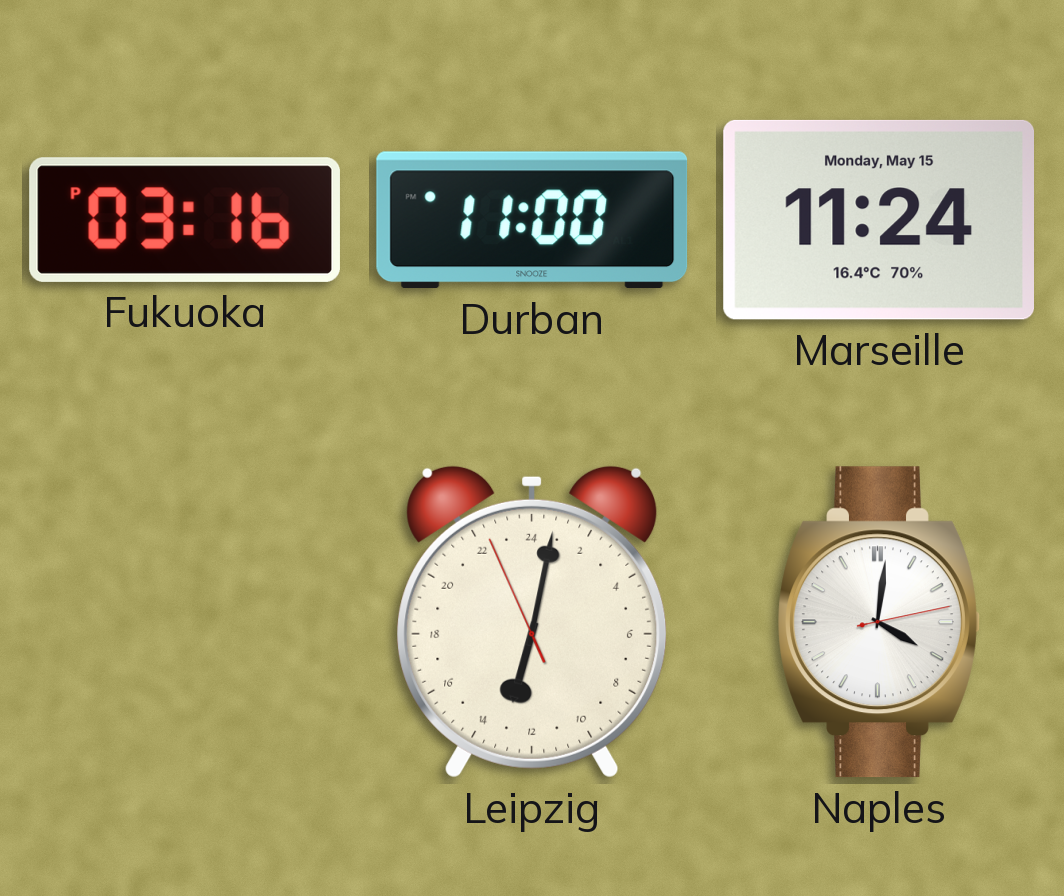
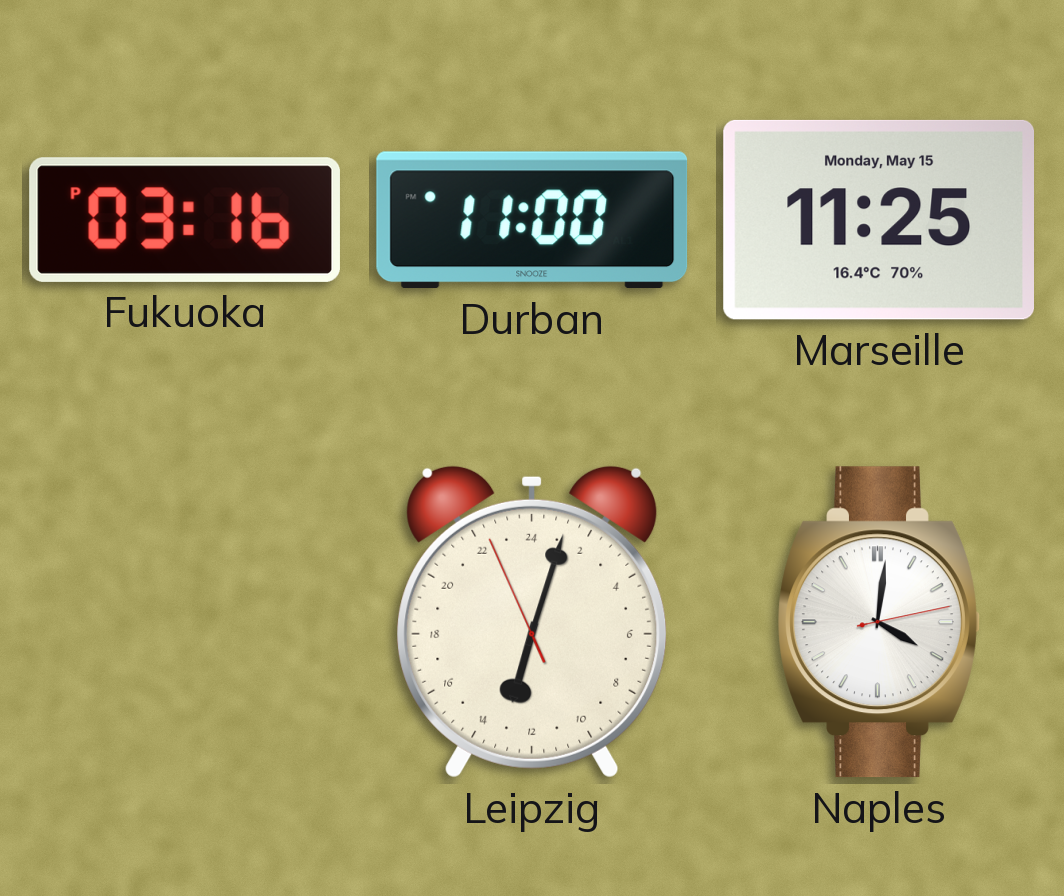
Marseille: 11:24 -> 11:25 (878, 220)
Leipzig: 13:01 -> 13:02 (532, 622)
